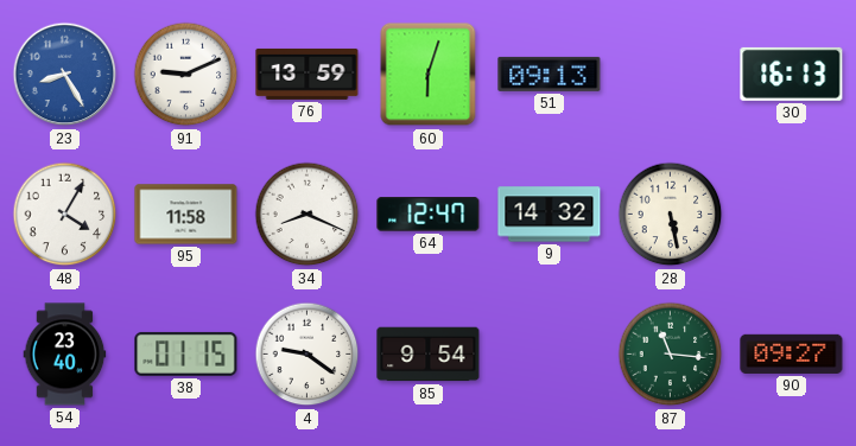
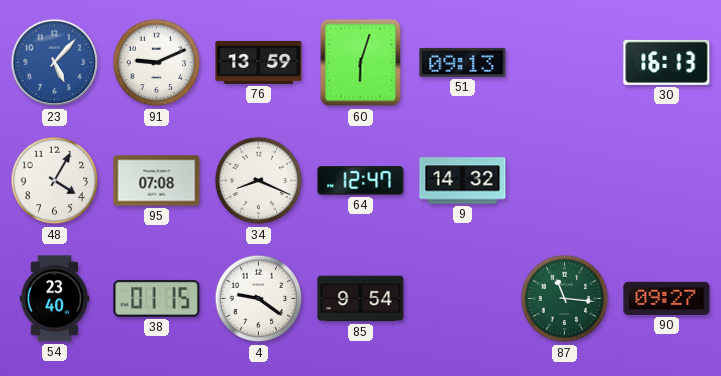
23: 8:25 -> 5:07 (55, 63)
95: 11:58 -> 07:08 (157, 181)
28: 5:28 -> none (671, 215)
